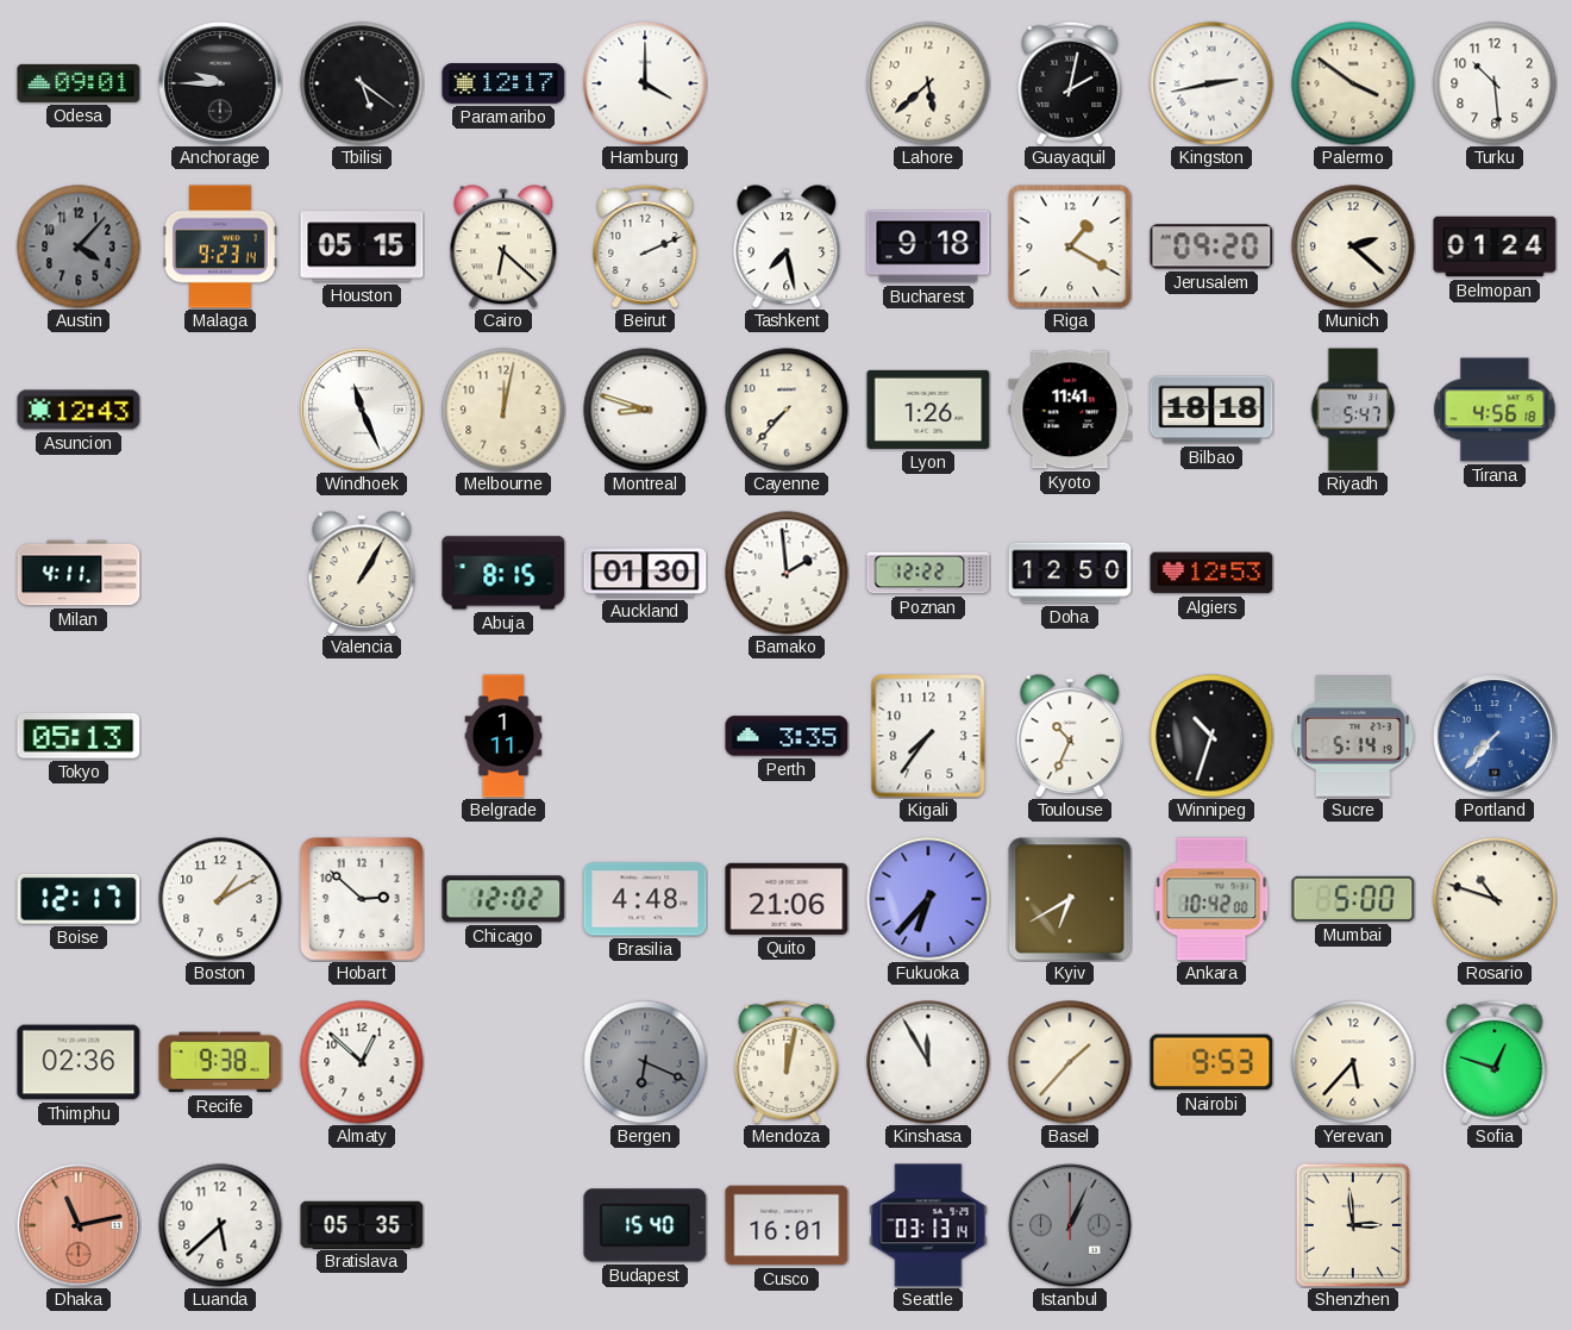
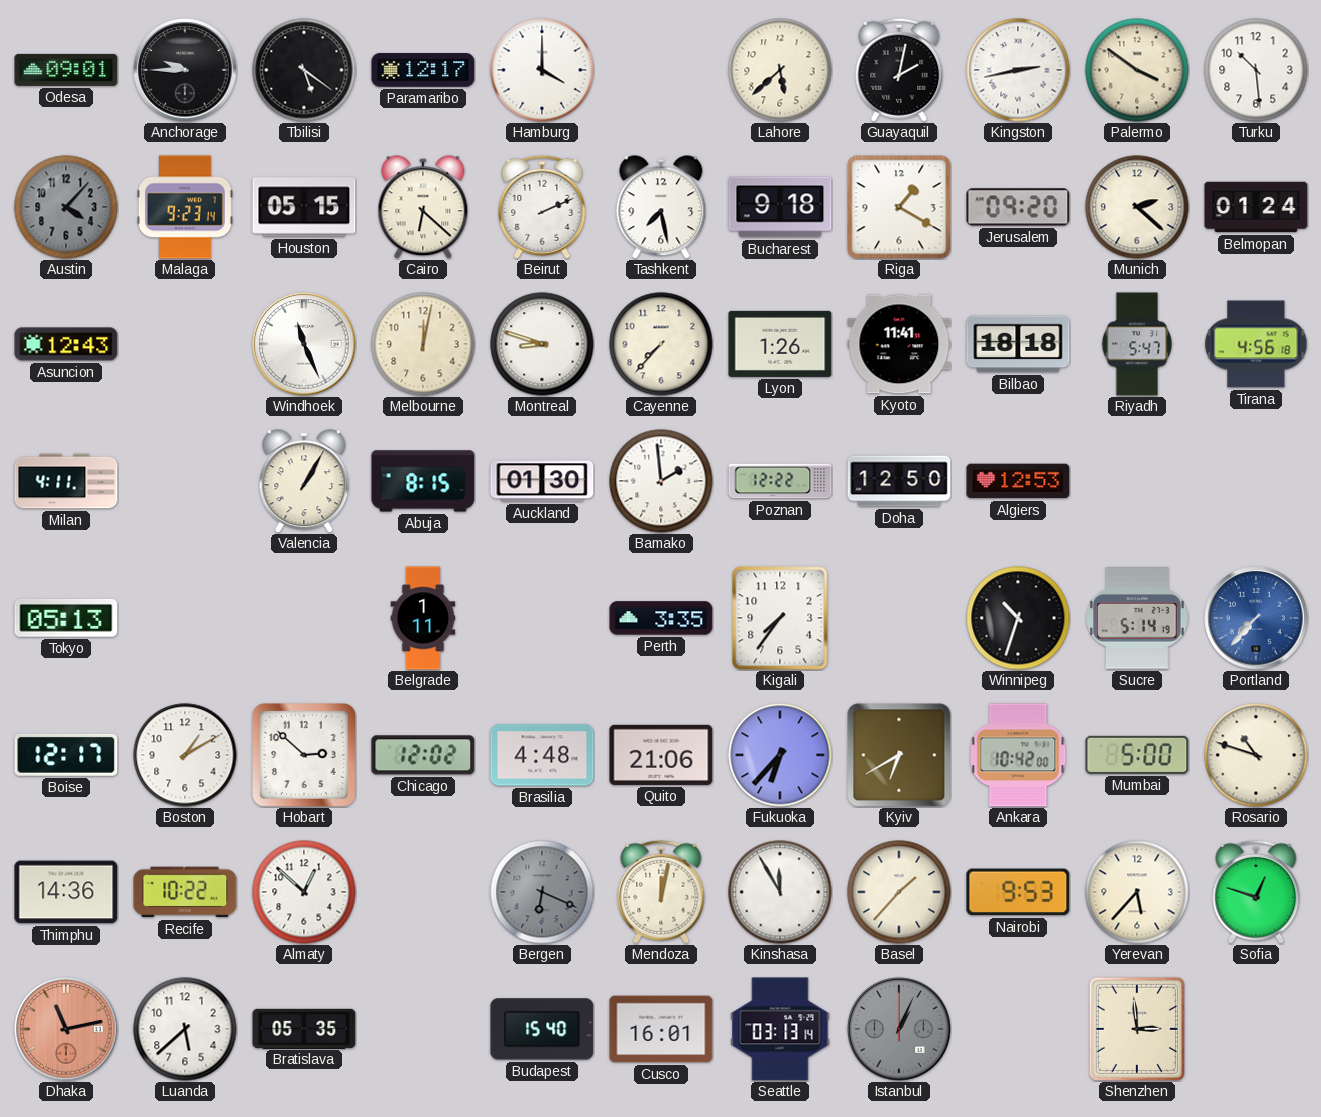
Toulouse: 10:34 -> none (1070, 736)
Thimphu: 02:36 -> 14:36 (66, 892)
Recife: 9:38 -> 10:22 (185, 892)
